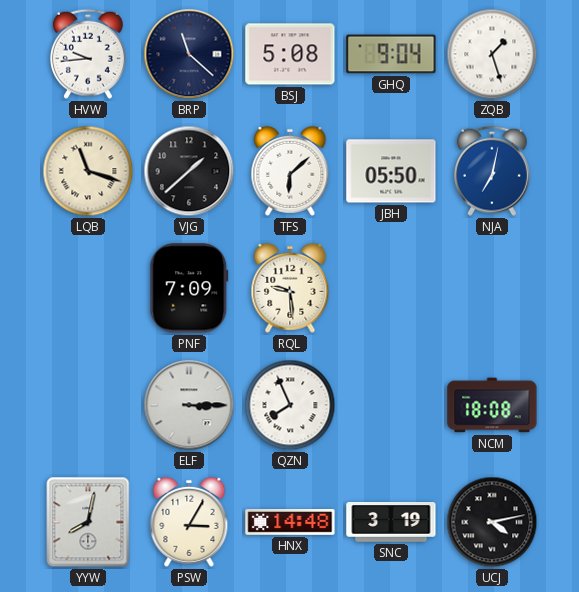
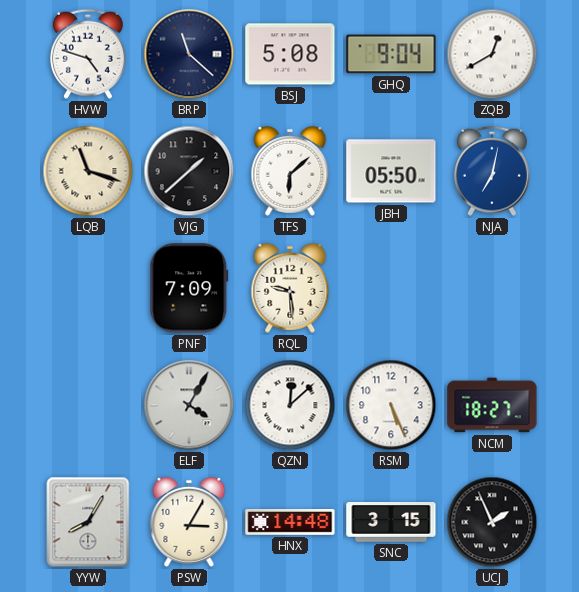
HVW: 9:44 -> 4:48 (88, 54)
ZQB: 1:27 -> 12:40 (492, 54)
ELF: 3:15 -> 4:05 (189, 405)
QZN: 7:56 -> 12:08 (290, 405)
RSM: none -> 5:26 (391, 405)
NCM: 18:08 -> 18:27 (492, 405)
YYW: 8:02 -> 8:05 (88, 522)
SNC: 3:19 -> 3:15 (391, 523)
UCJ: 4:13 -> 1:56 (492, 522)
